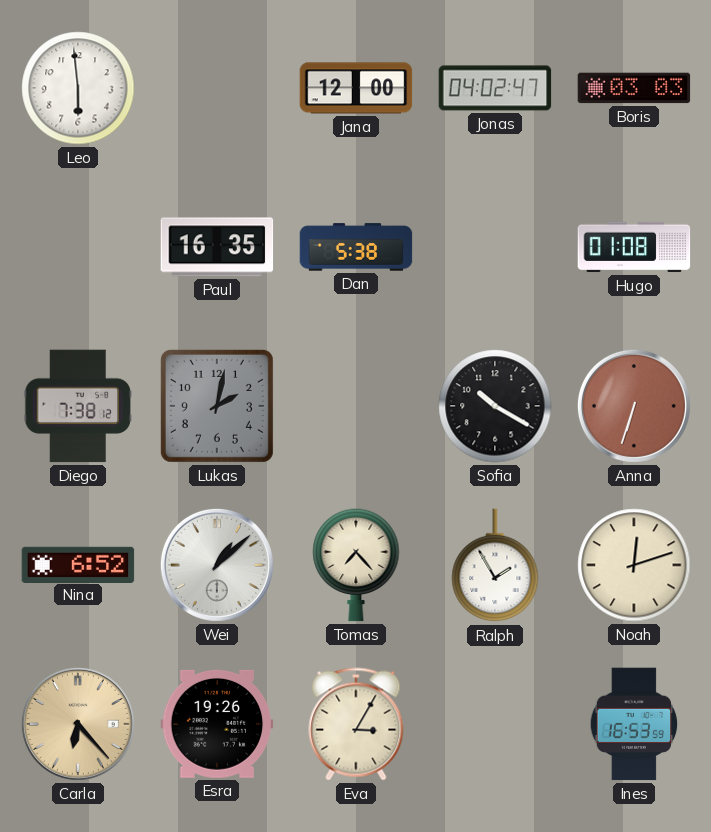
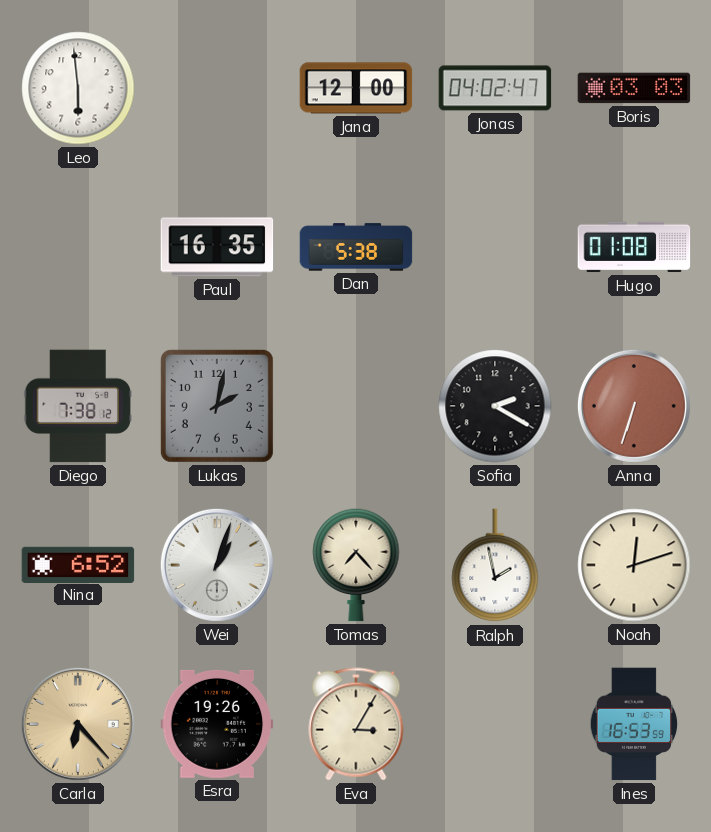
Sofia: 10:20 -> 2:20 (495, 406)
Wei: 1:08 -> 1:03 (217, 565)
Ralph: 1:55 -> 1:58 (495, 566)
